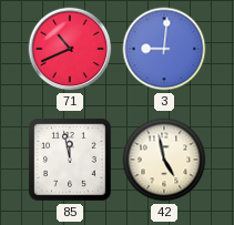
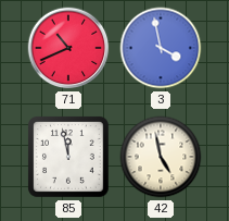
3: 9:01 -> 3:58 (161, 48)
